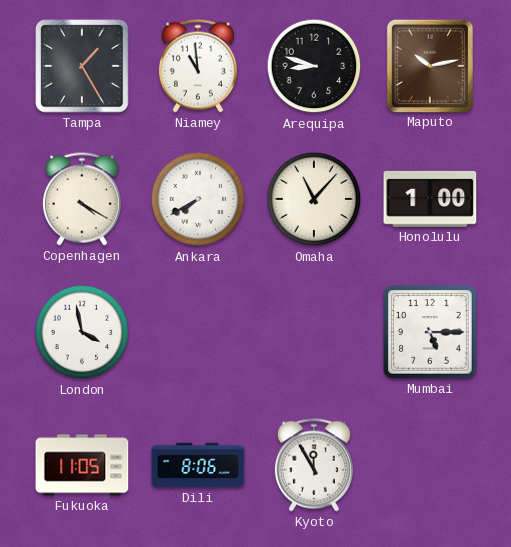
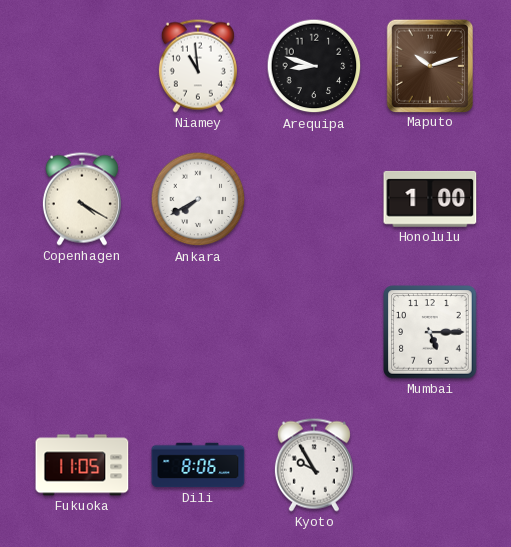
Tampa: 1:25 -> none (82, 66)
Maputo: 10:13 -> 10:12 (429, 65)
Omaha: 11:07 -> none (314, 199)
London: 3:58 -> none (82, 332)
Kyoto: 11:55 -> 9:55 (314, 465)
